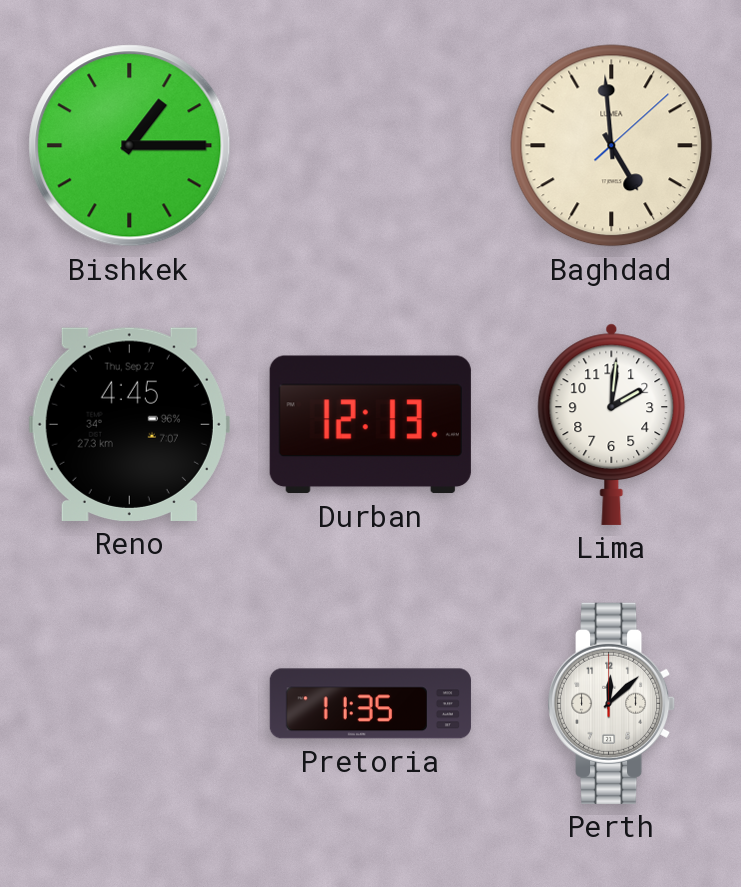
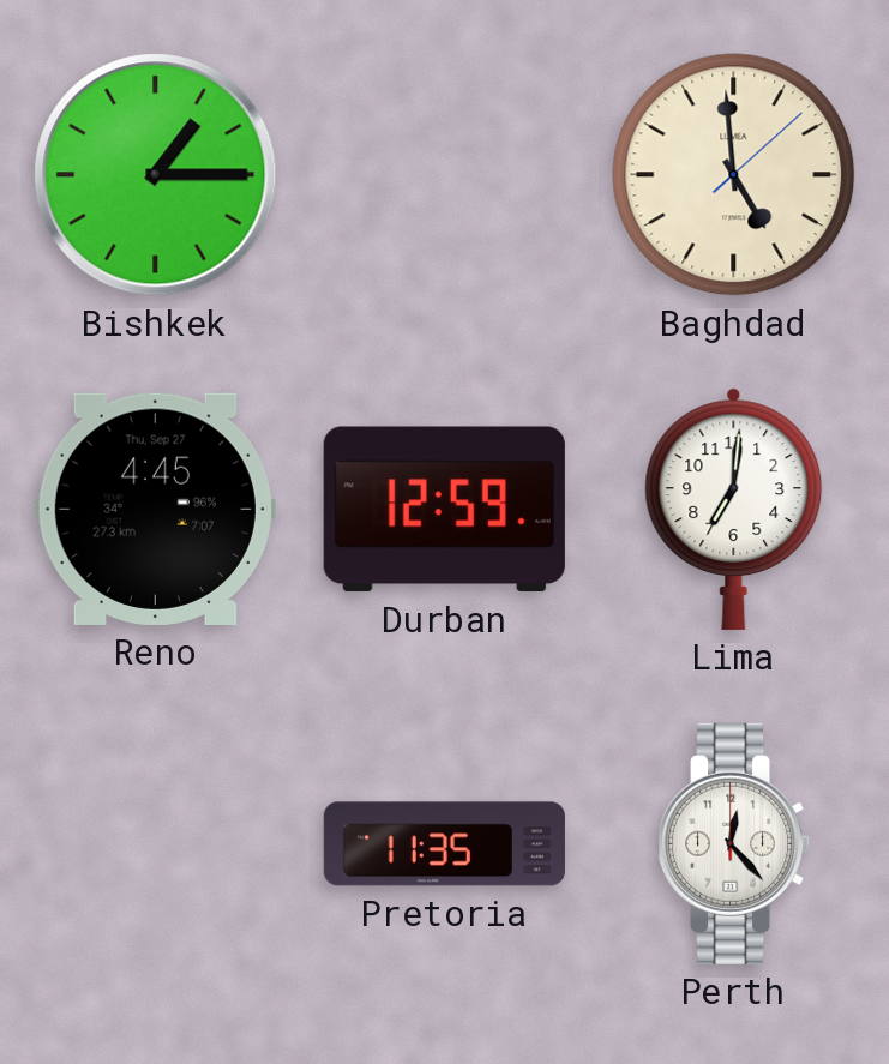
Durban: 12:13 -> 12:59 (444, 510)
Lima: 2:01 -> 7:01 (734, 509)
Perth: 12:08 -> 12:23 (735, 843)
